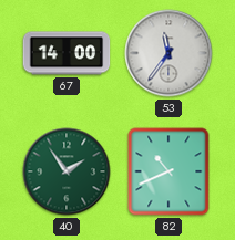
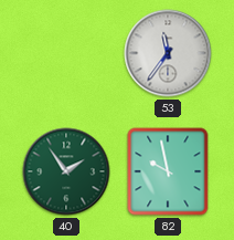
67: 14:00 -> none (67, 53)
82: 10:41 -> 9:58 (168, 171)
